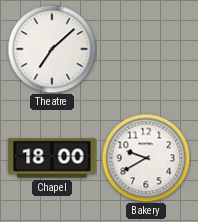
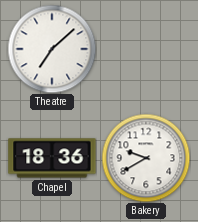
Chapel: 18:00 -> 18:36 (52, 158)
